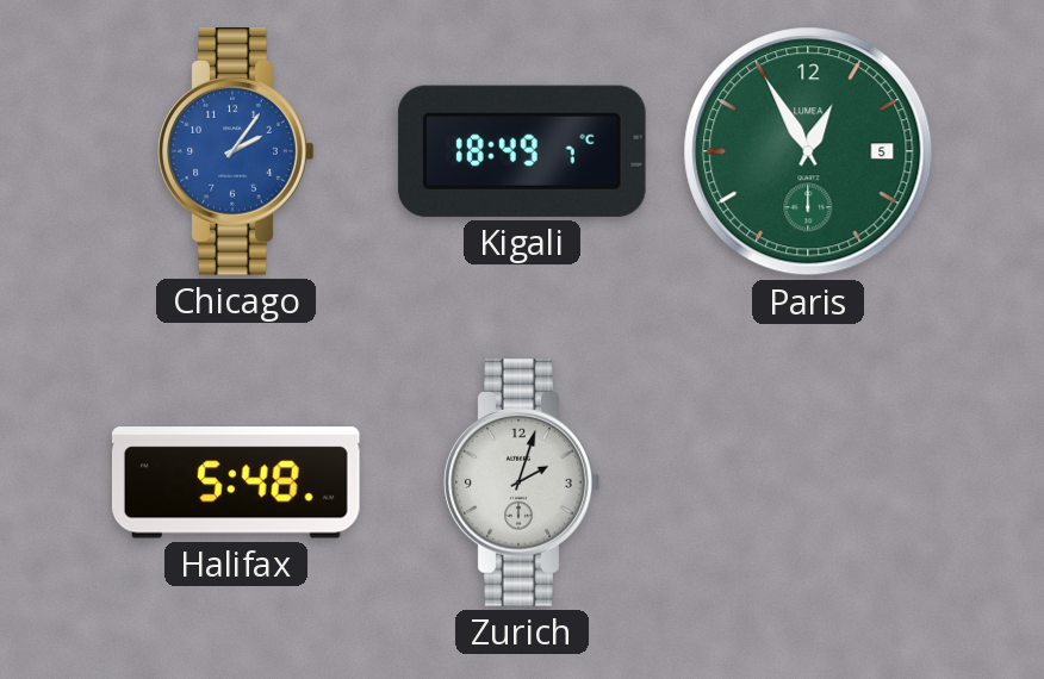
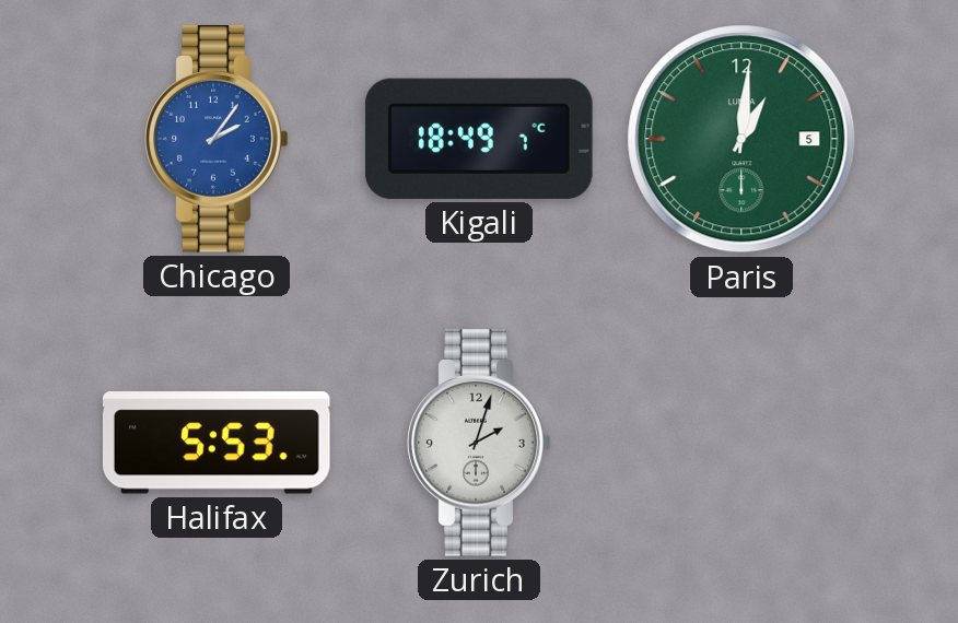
Paris: 12:55 -> 1:01 (741, 139)
Halifax: 5:48 -> 5:53 (217, 443)
